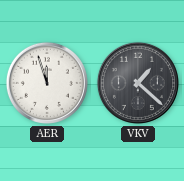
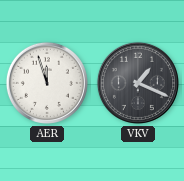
VKV: 1:22 -> 1:19 (138, 83)
